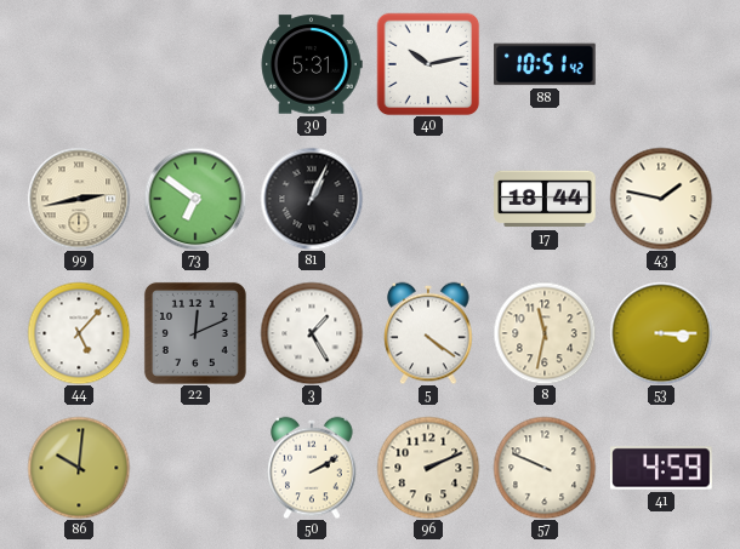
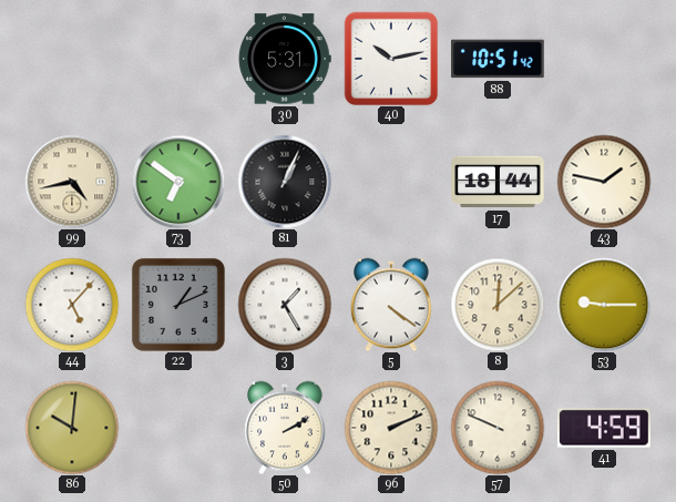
99: 2:43 -> 4:43 (72, 182)
22: 12:11 -> 1:11 (178, 305)
8: 11:32 -> 12:08 (498, 305)
53: 3:15 -> 9:15 (604, 305)
